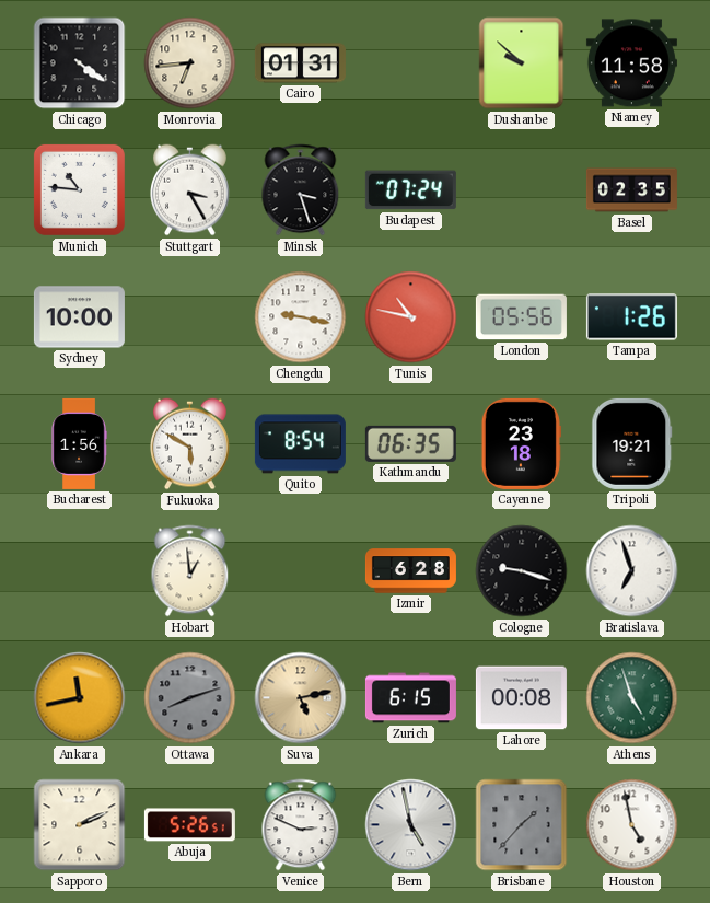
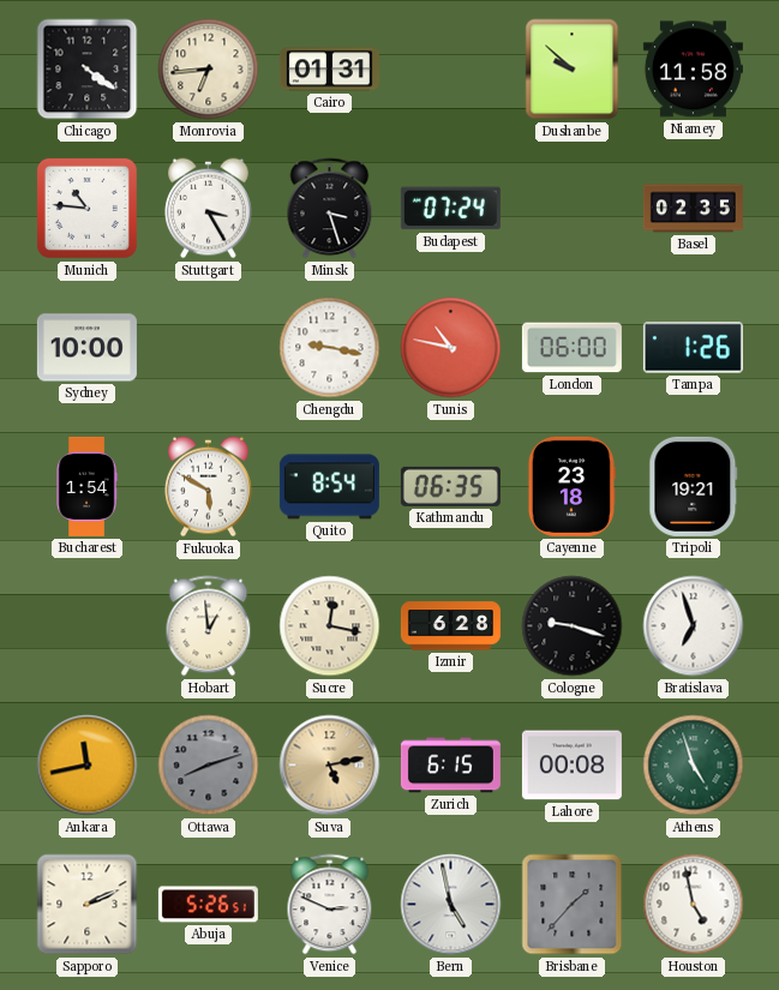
London: 05:56 -> 06:00 (571, 348)
Bucharest: 1:56 -> 1:54 (86, 486)
Sucre: none -> 12:17 (330, 626)
